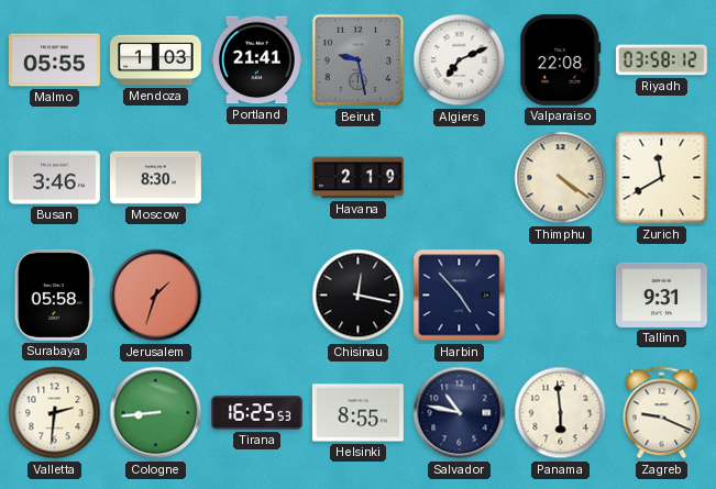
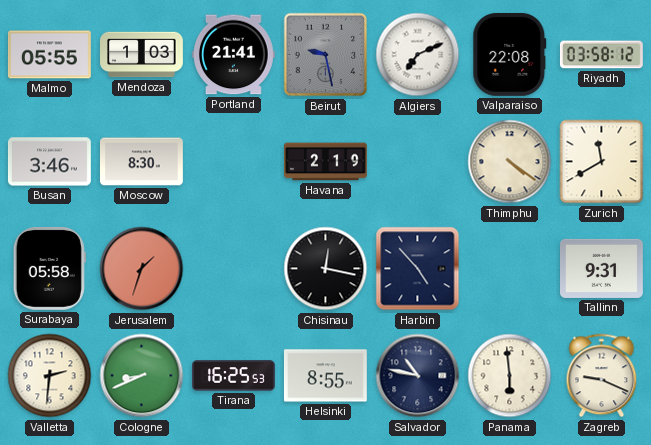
Cologne: 8:44 -> 8:41 (142, 376)
